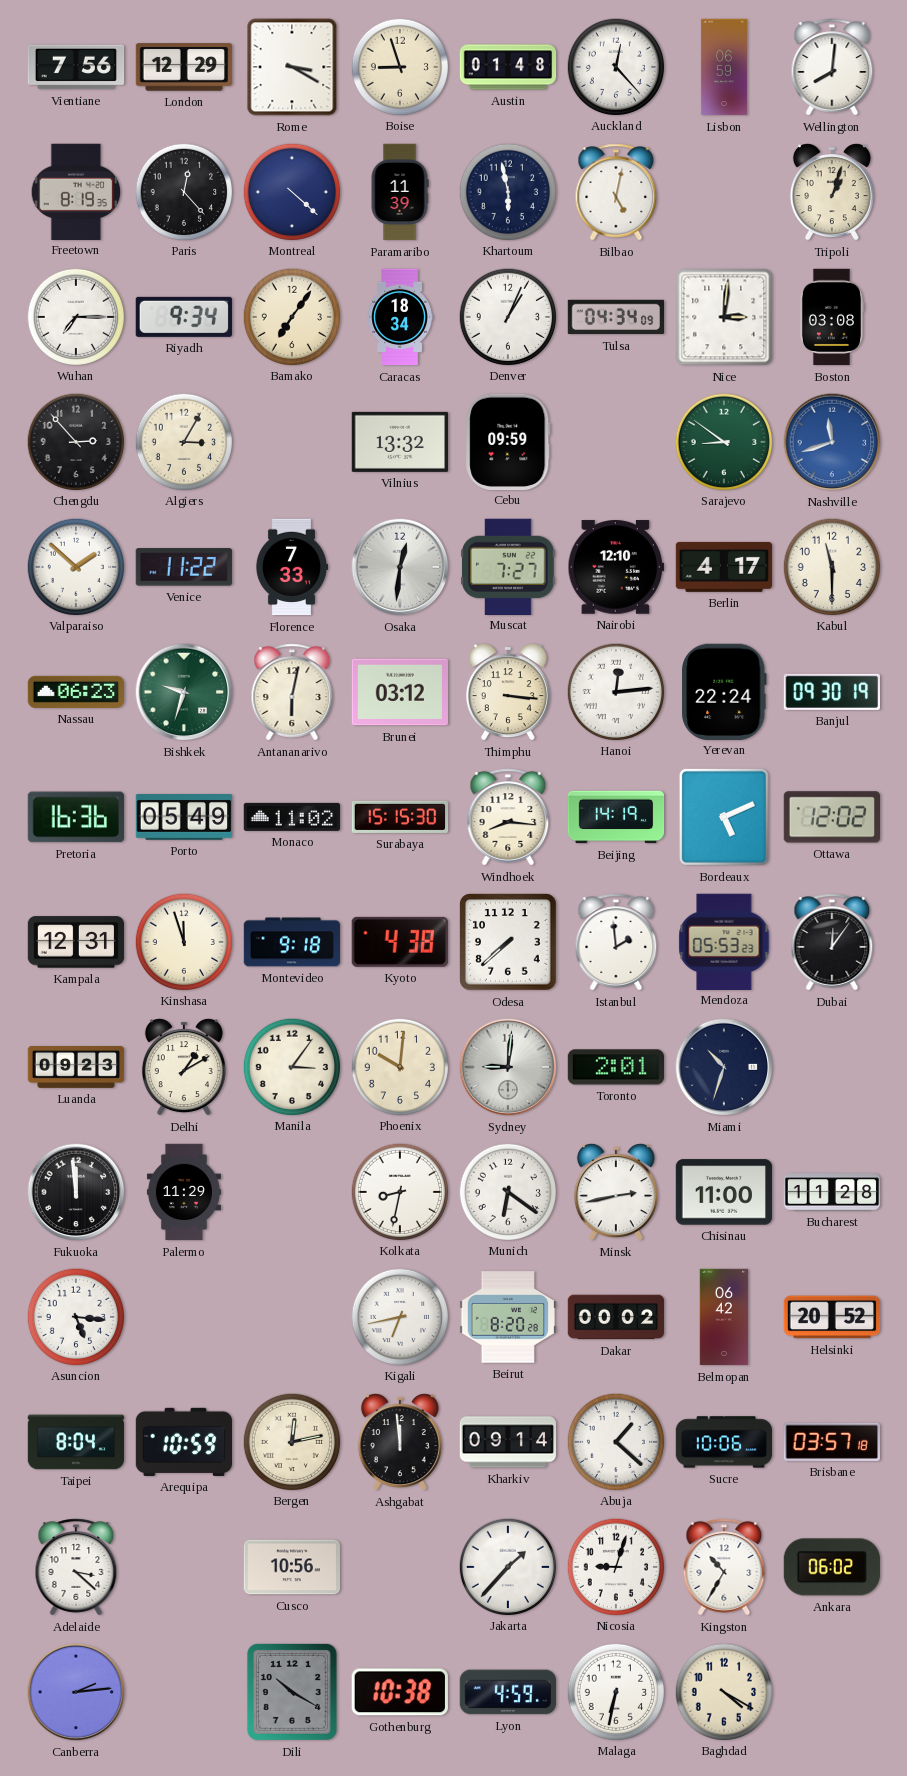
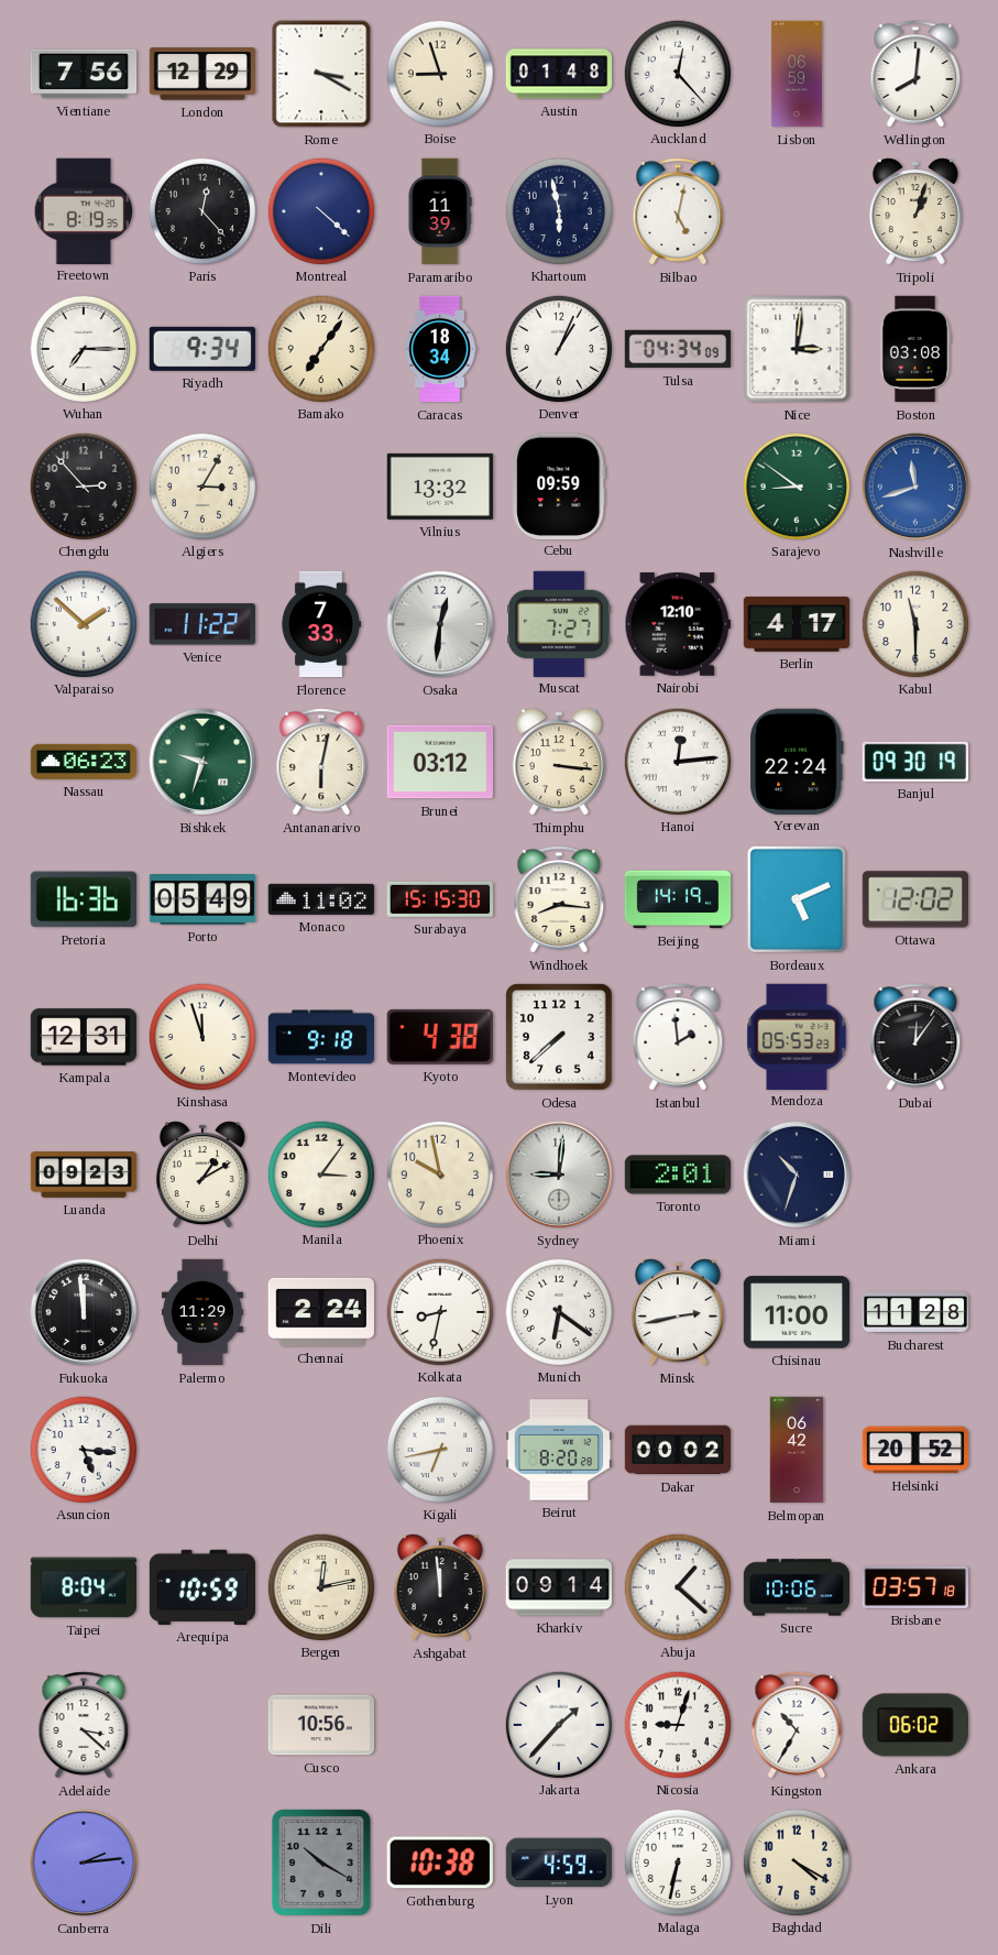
Phoenix: 10:01 -> 9:58 (439, 1173)
Chennai: none -> 2:24 (320, 1312)
